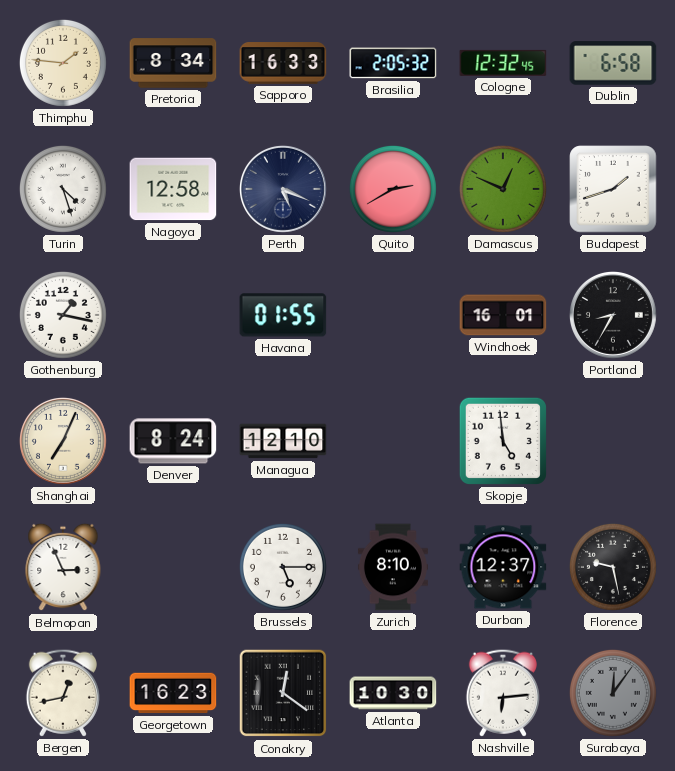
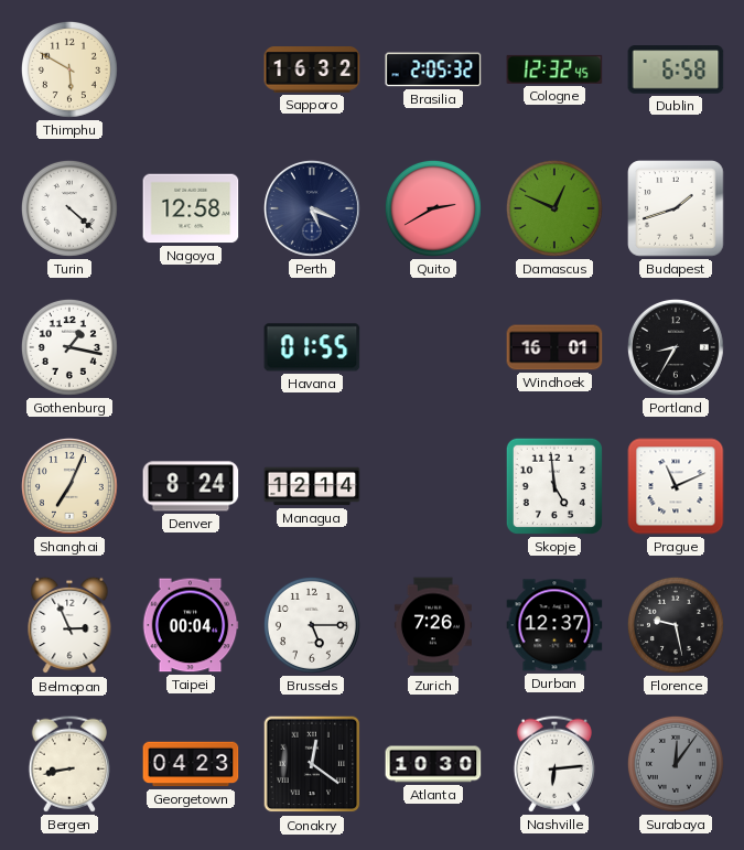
Thimphu: 1:46 -> 5:50 (69, 69)
Pretoria: 8:34 -> none (173, 63)
Sapporo: 16:33 -> 16:32 (312, 69)
Turin: 4:27 -> 4:22 (69, 208)
Managua: 12:10 -> 12:14 (312, 486)
Prague: none -> 11:11 (676, 486)
Taipei: none -> 00:04 (191, 625)
Zurich: 8:10 -> 7:26 (433, 625)
Bergen: 12:43 -> 8:43 (69, 764)
Georgetown: 16:23 -> 04:23 (191, 764)
